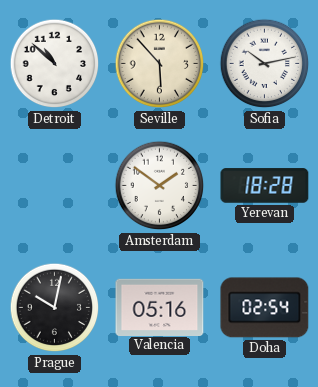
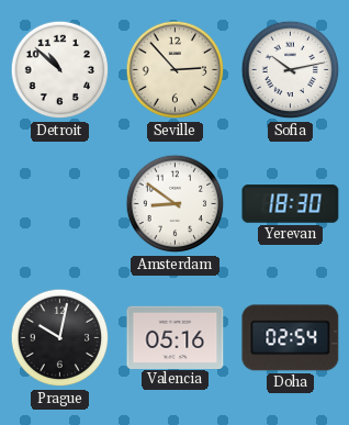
Seville: 5:53 -> 2:53 (176, 70)
Amsterdam: 1:51 -> 8:51 (176, 204)
Yerevan: 18:28 -> 18:30 (291, 204)
